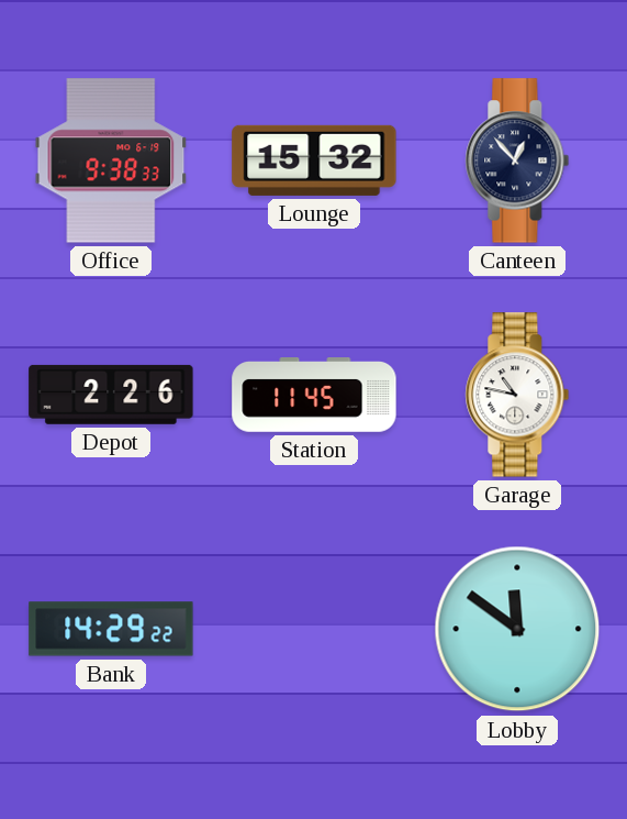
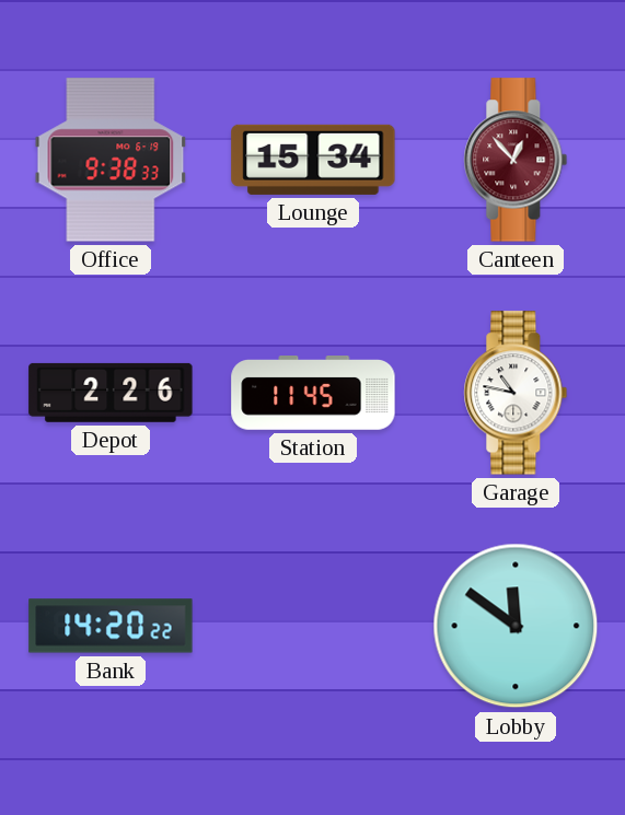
Lounge: 15:32 -> 15:34 (313, 160)
Canteen dial: navy -> burgundy (516, 160)
Bank: 14:29 -> 14:20 (111, 626)
